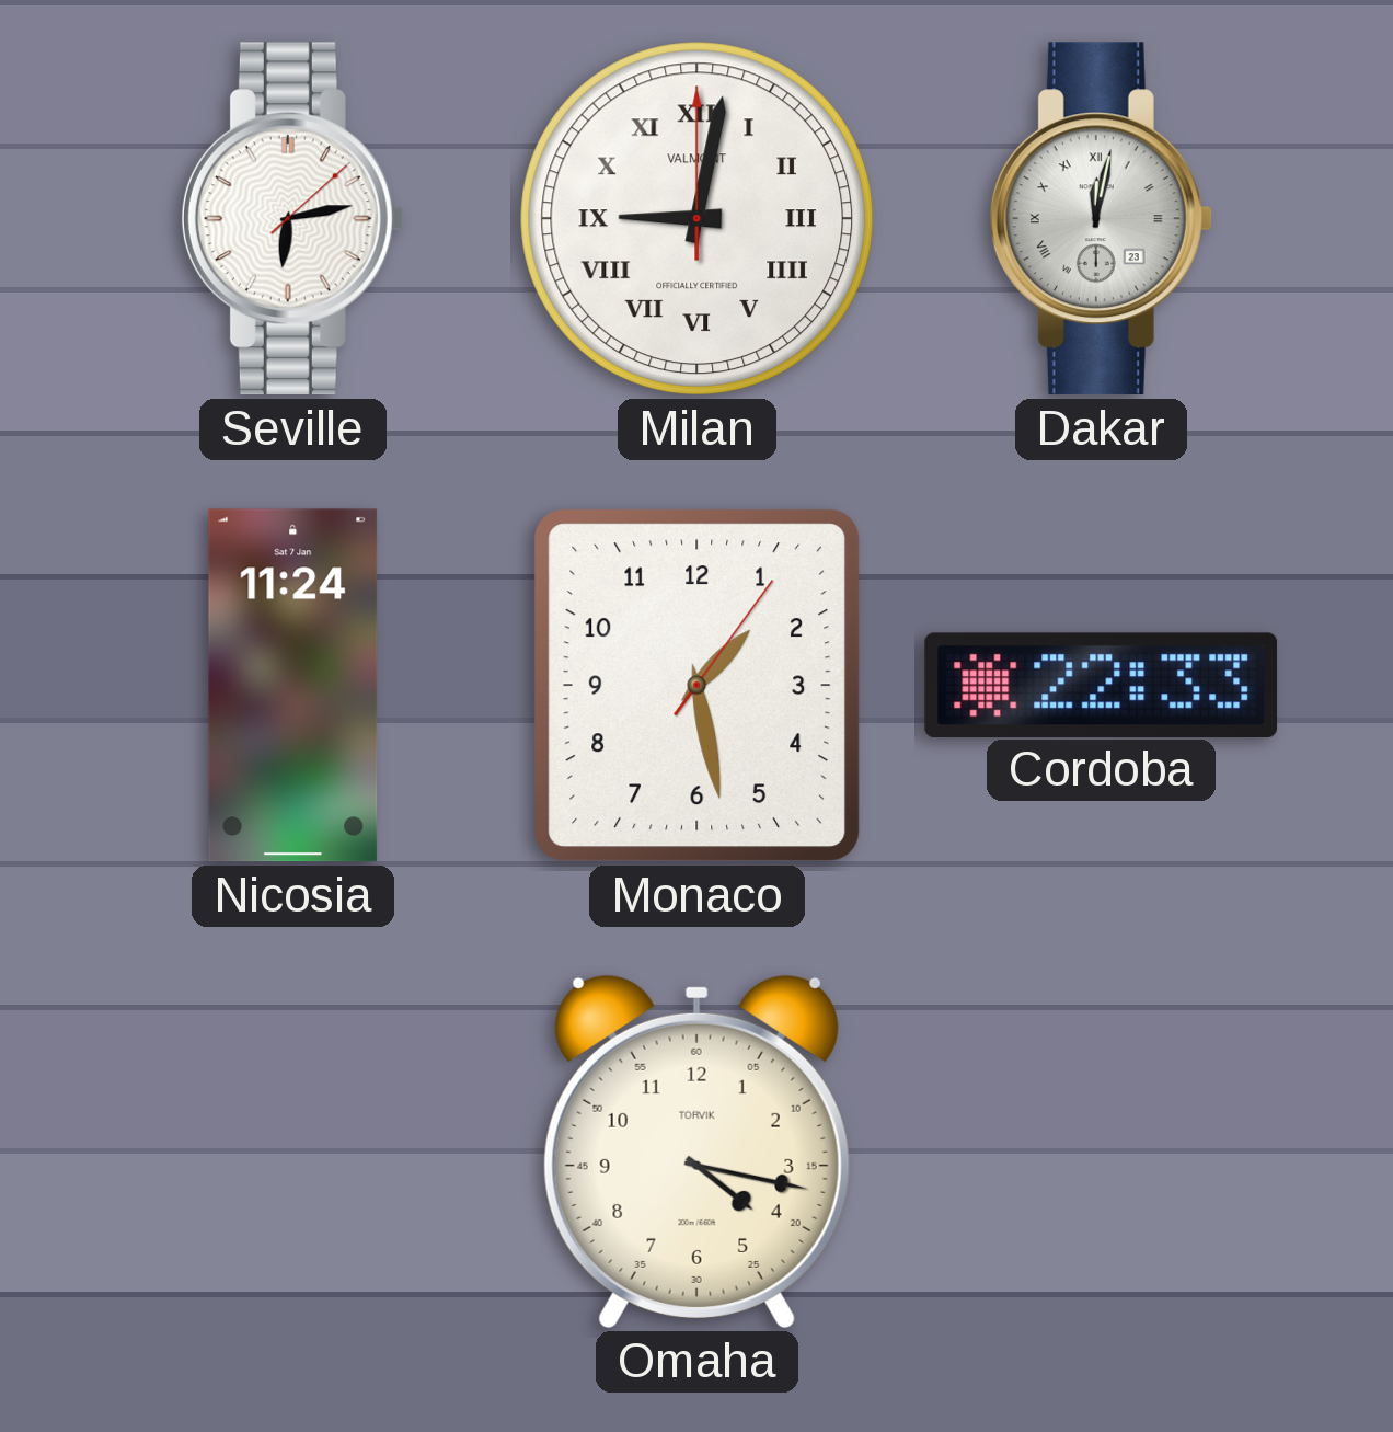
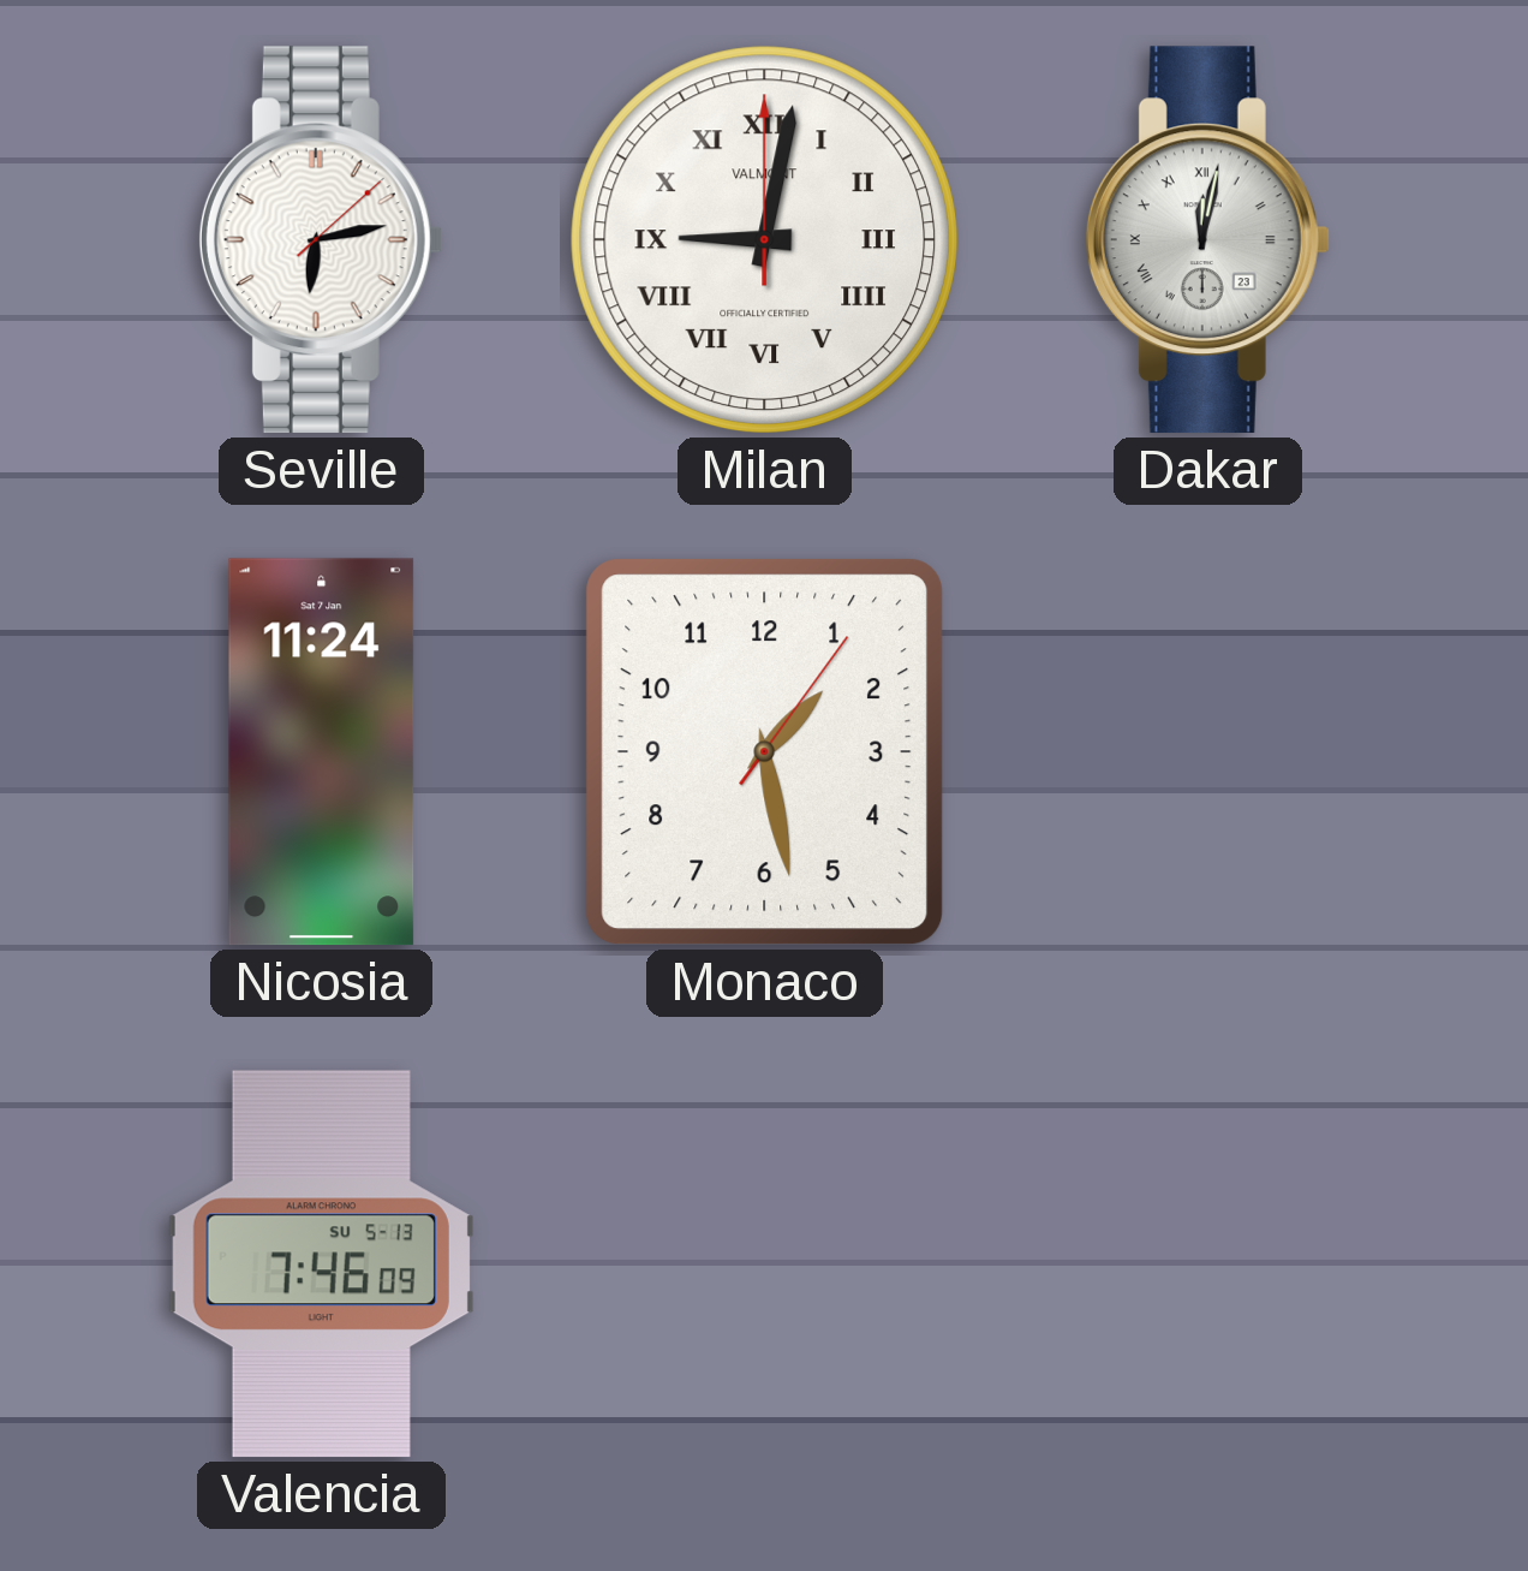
Cordoba: 22:33 -> none (1102, 685)
Valencia: none -> 7:46 (321, 1264)
Omaha: 4:17 -> none (696, 1152)
